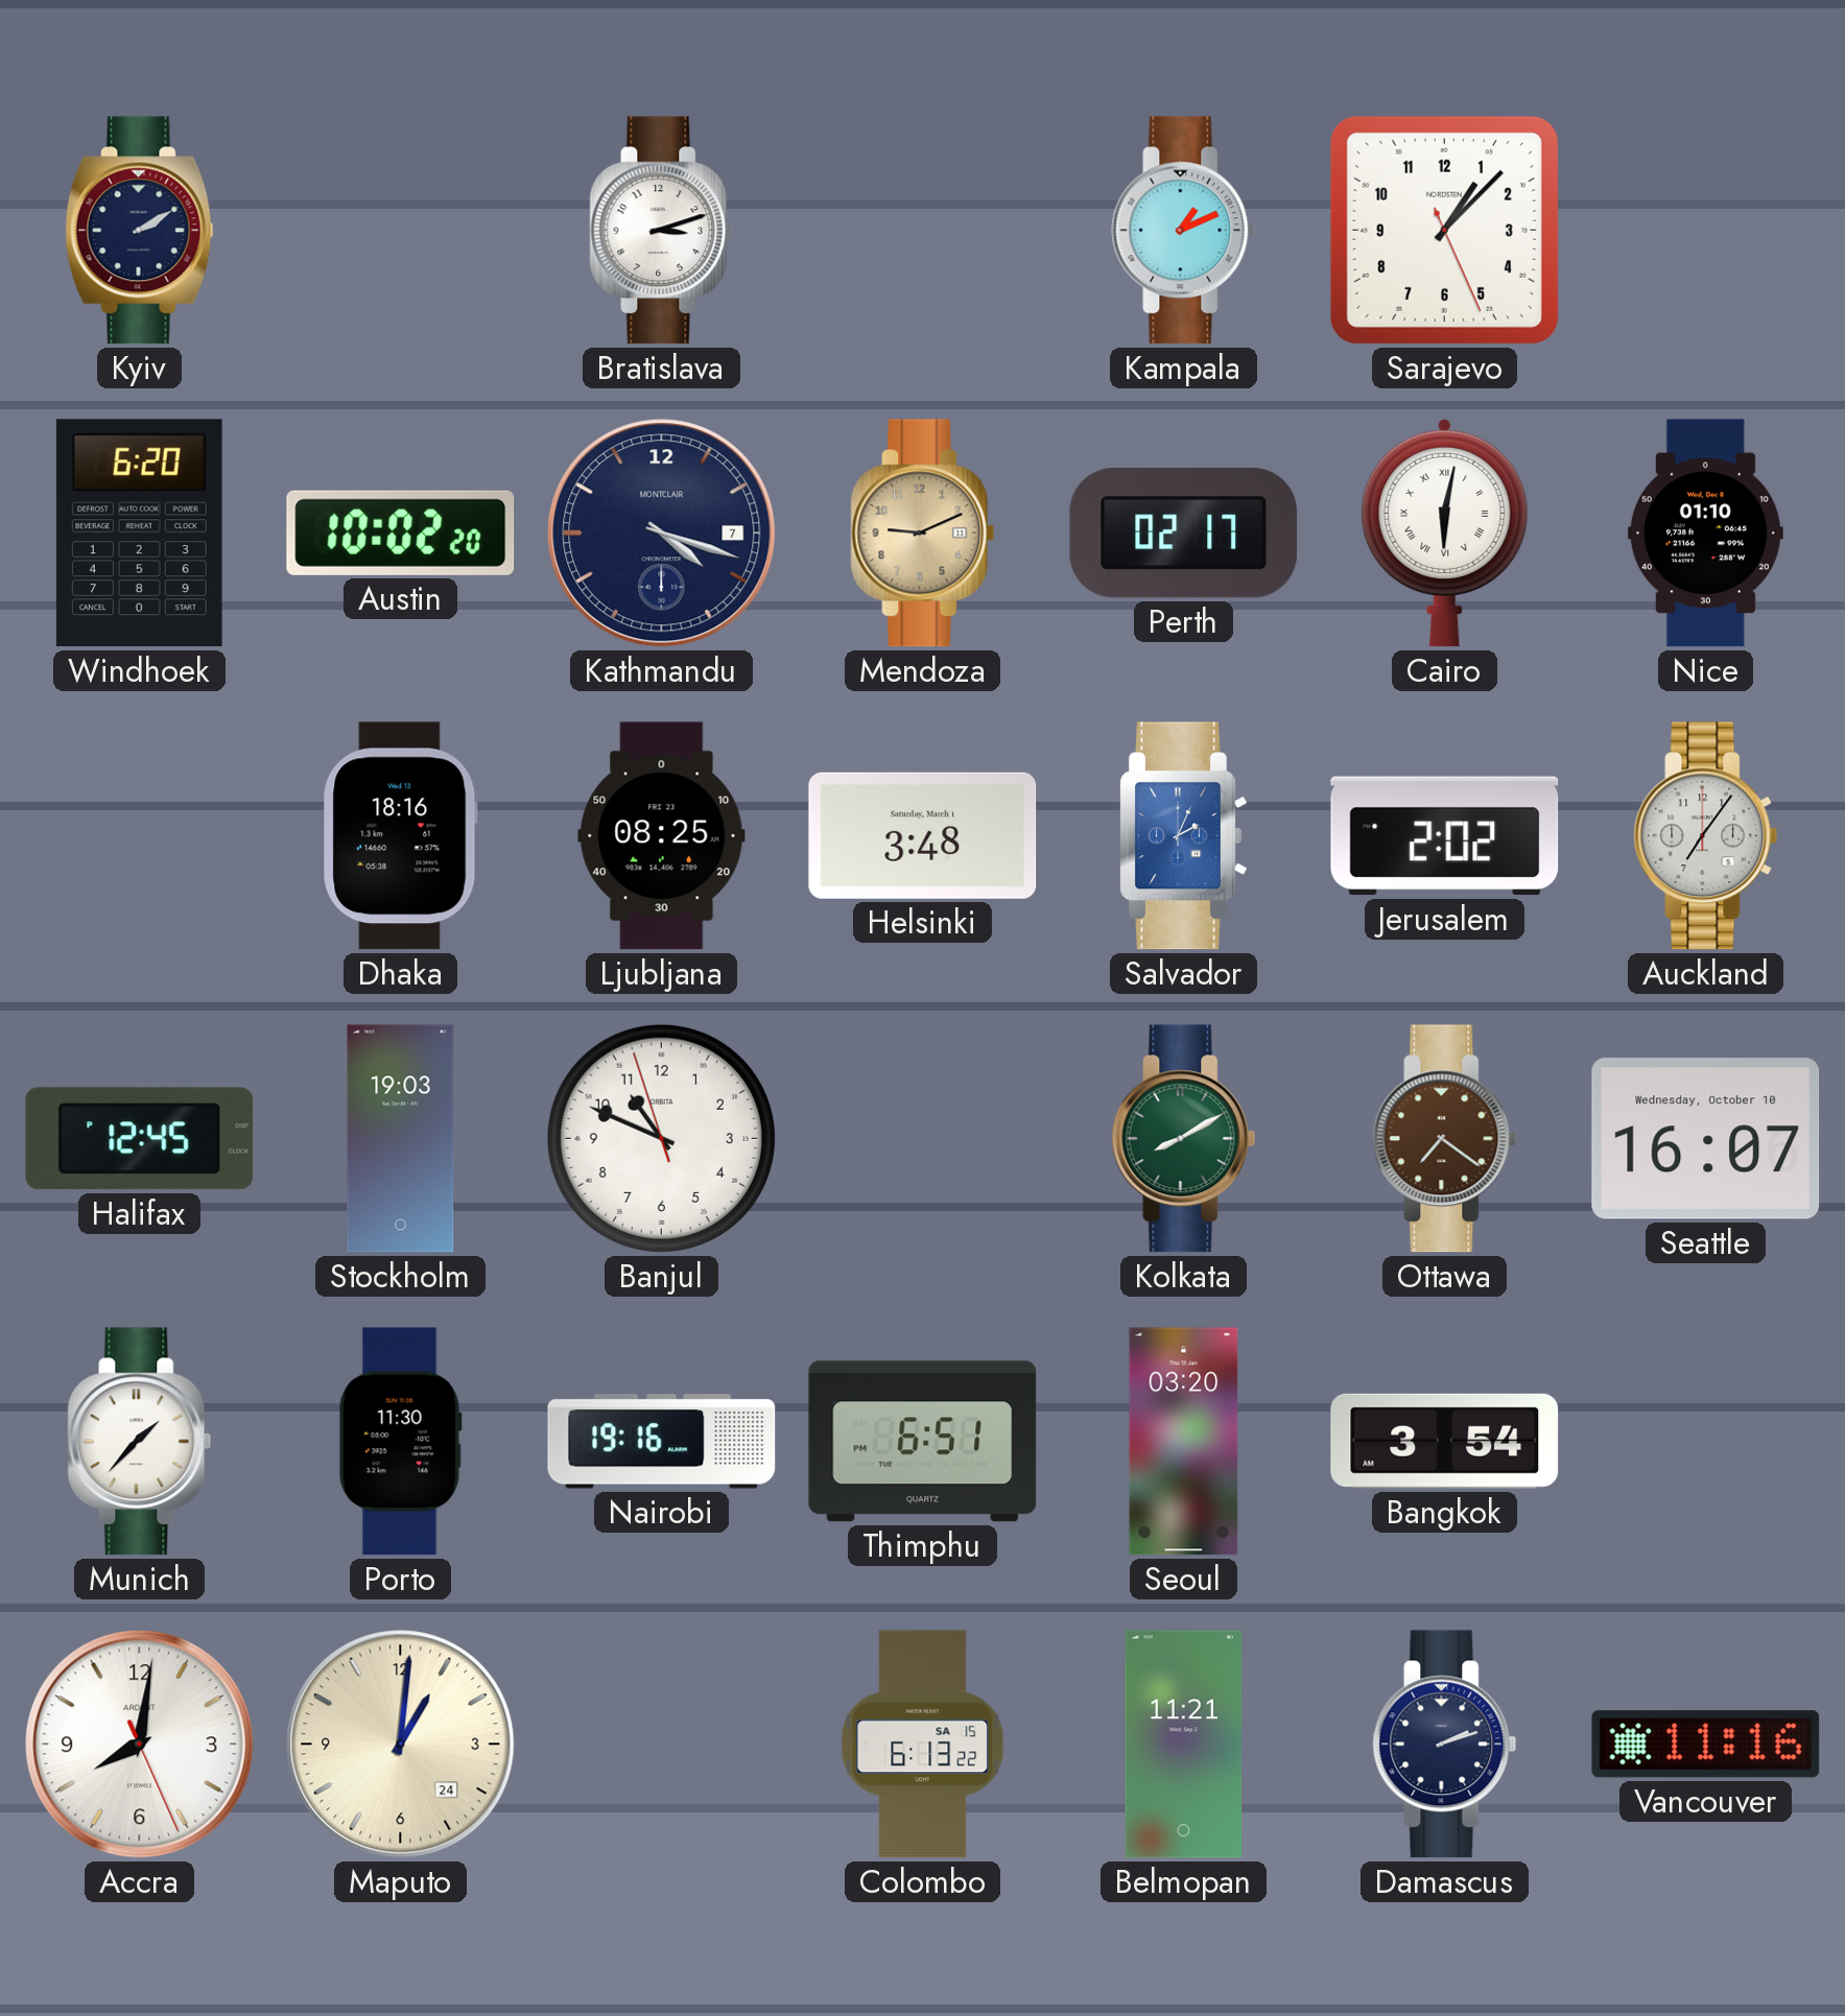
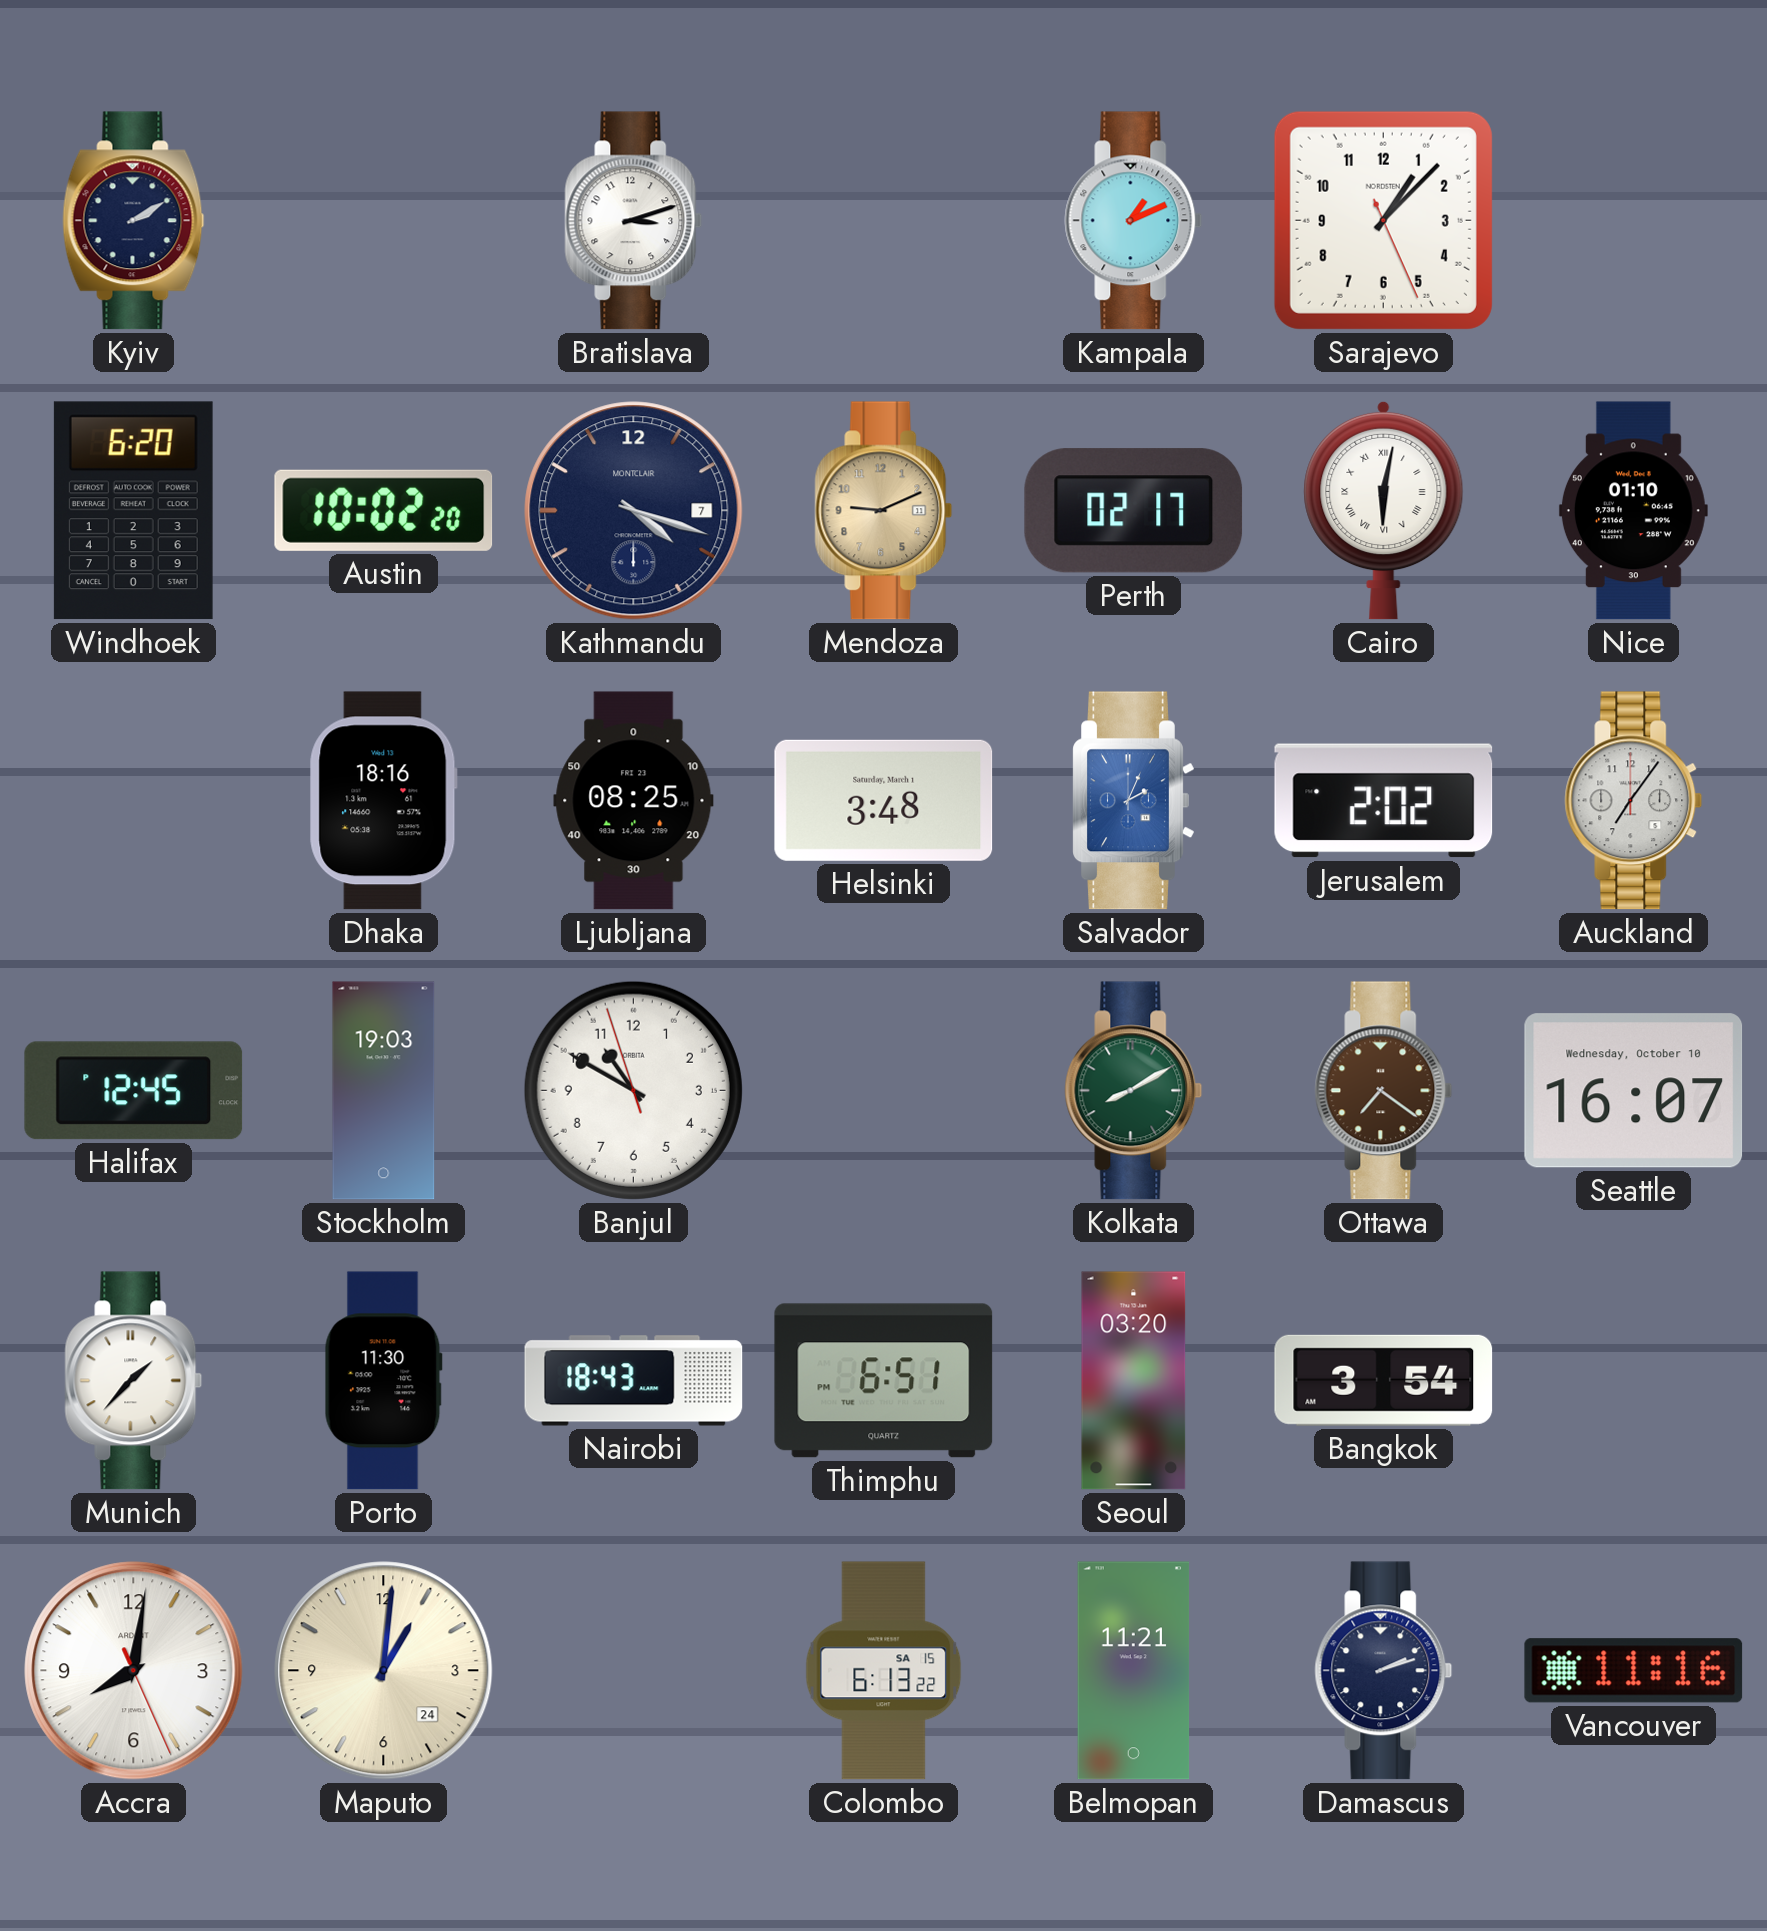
Banjul: 10:48 -> 10:49 (633, 1090)
Nairobi: 19:16 -> 18:43 (634, 1381)
